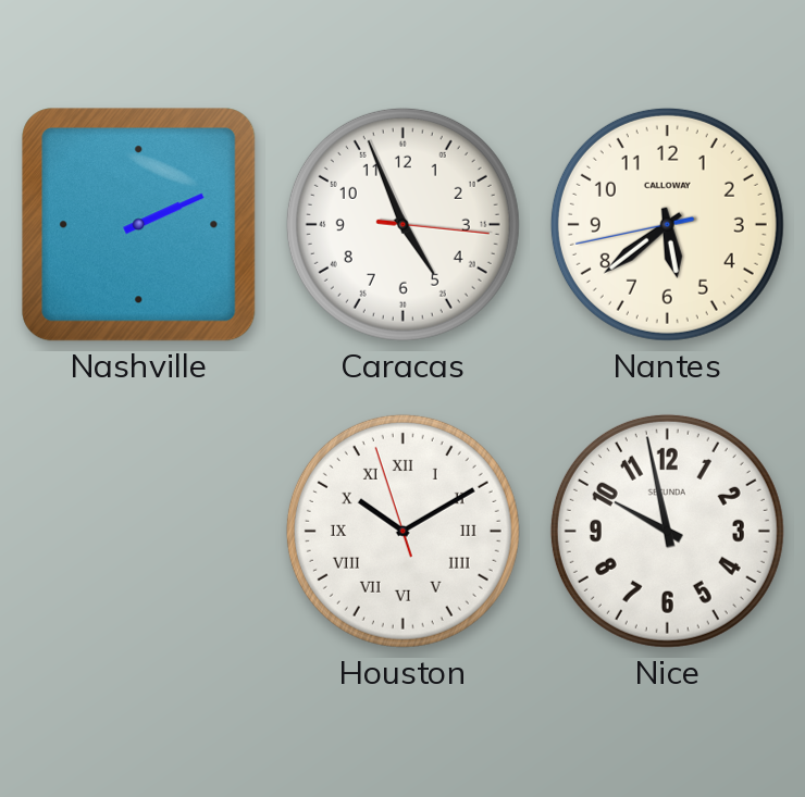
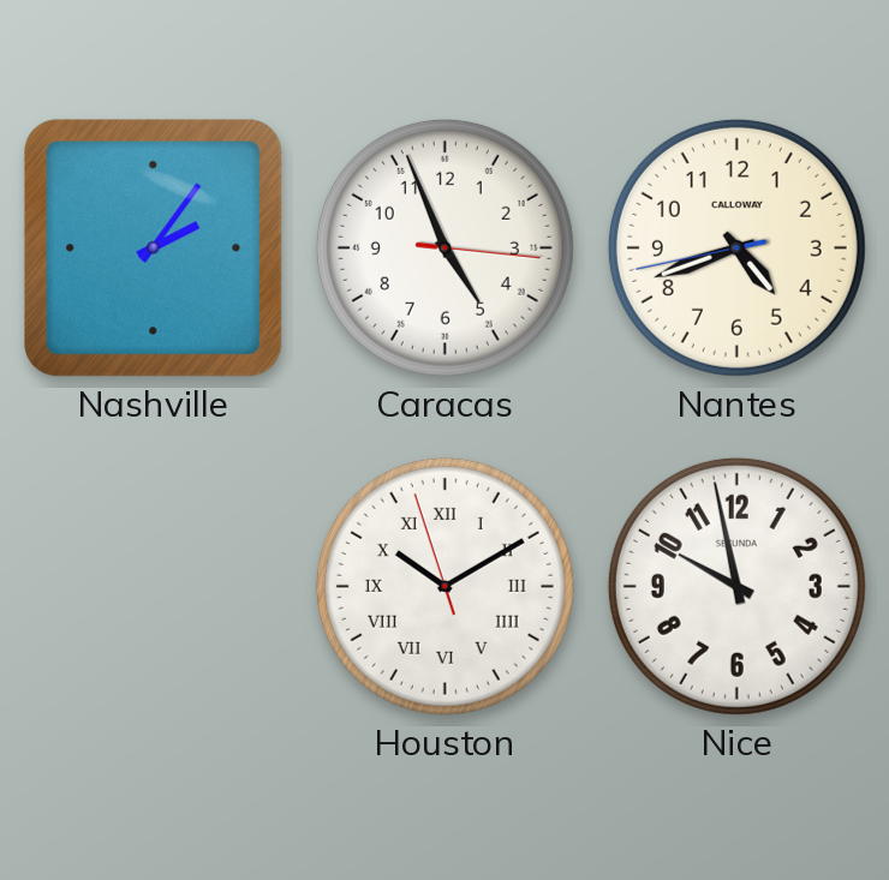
Nashville: 2:11 -> 2:06 (154, 249)
Nantes: 5:38 -> 4:41 (736, 247)
